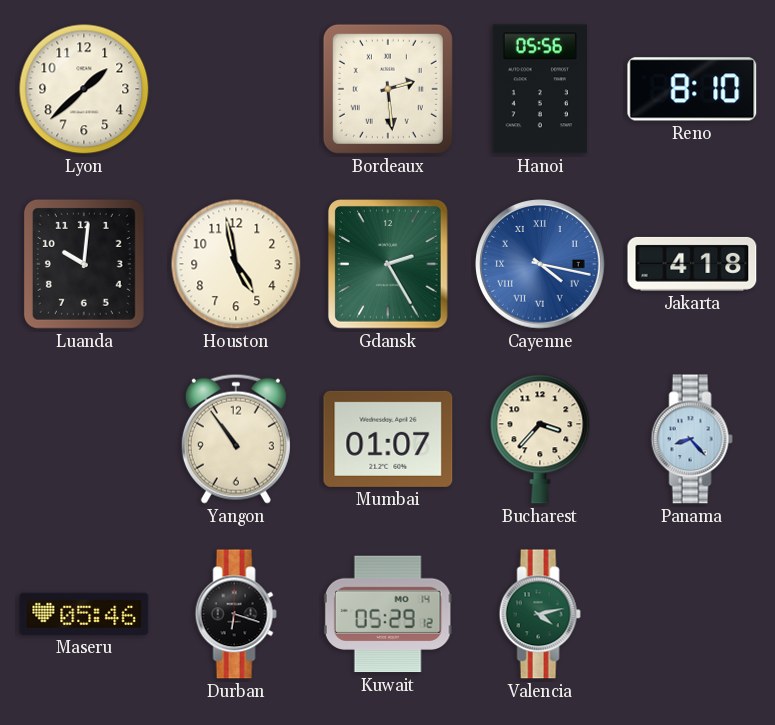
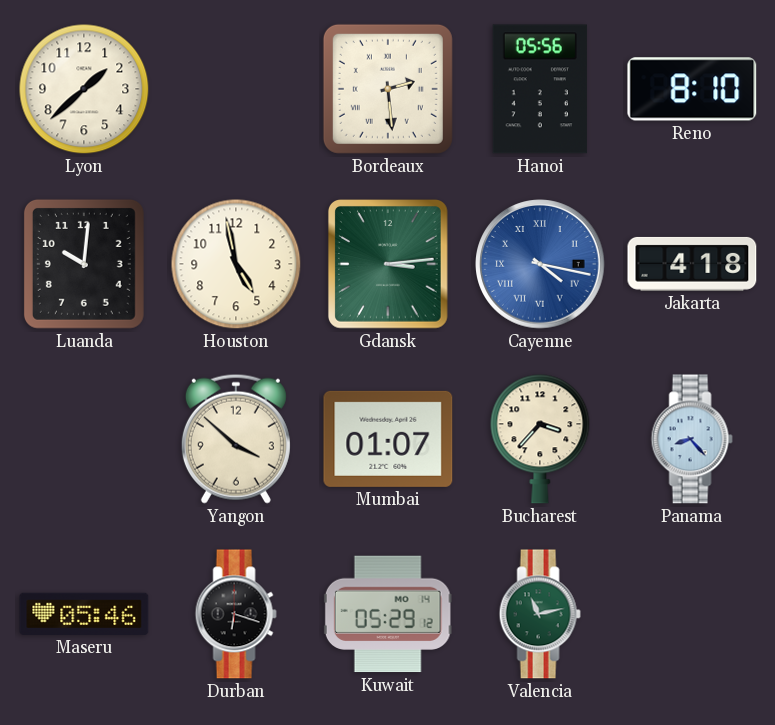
Gdansk: 2:25 -> 3:14 (388, 265)
Yangon: 10:54 -> 3:52 (236, 439)
Valencia: 4:13 -> 11:13 (540, 614)
